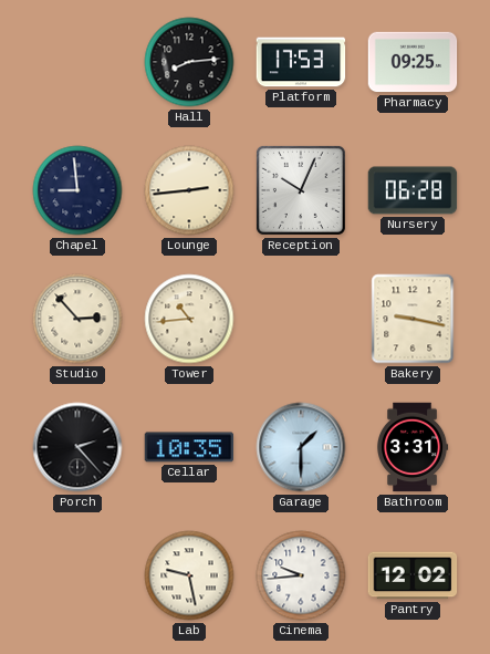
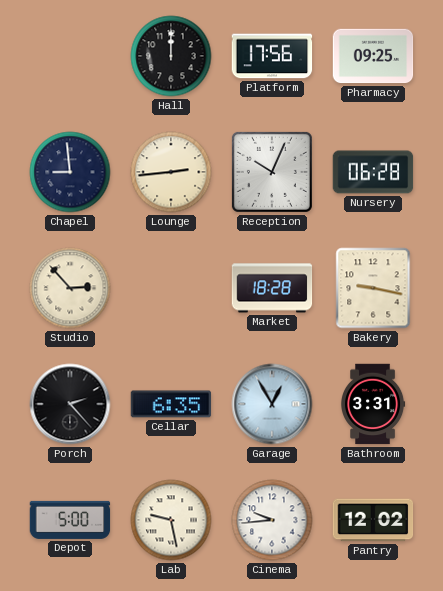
Hall: 8:14 -> 12:00 (171, 56)
Platform: 17:53 -> 17:56 (272, 56)
Tower: 10:44 -> none (189, 319)
Market: none -> 18:28 (272, 288)
Cellar: 10:35 -> 6:35 (171, 404)
Garage: 1:30 -> 12:55 (272, 404)
Depot: none -> 5:00 (70, 520)
